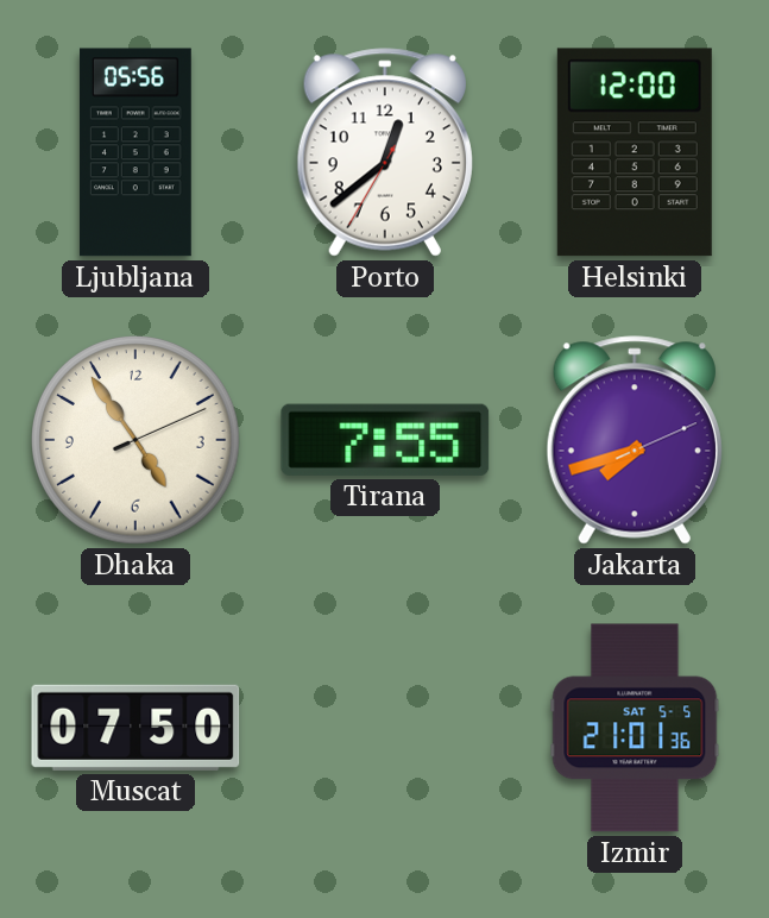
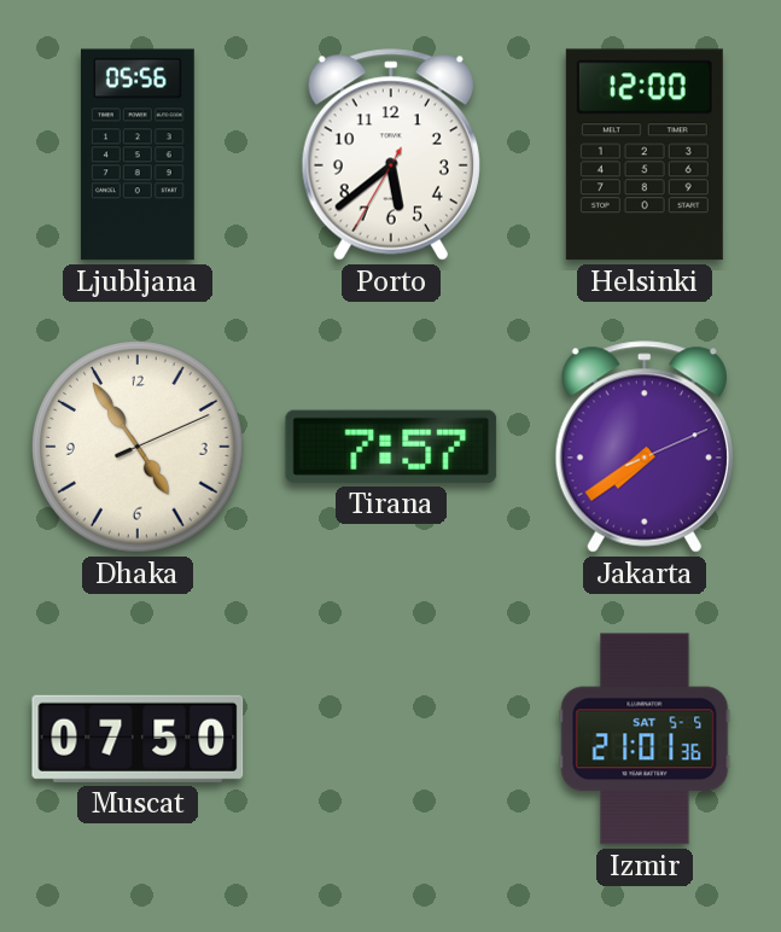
Porto: 12:38 -> 5:38 (391, 155)
Tirana: 7:55 -> 7:57 (391, 447)
Jakarta: 7:42 -> 7:39 (645, 447)
